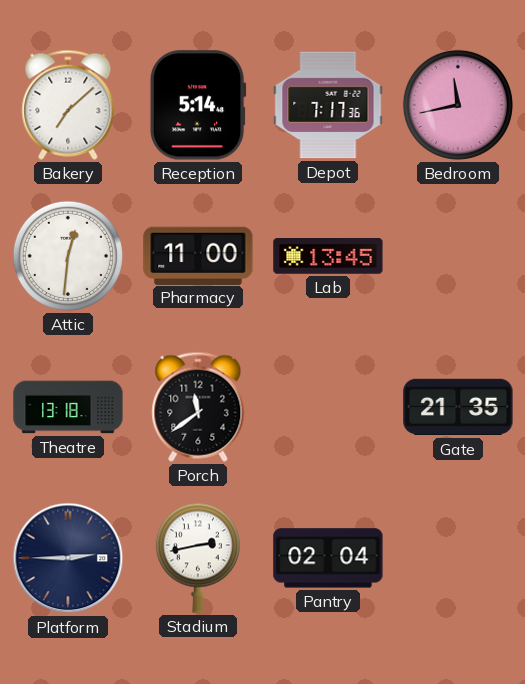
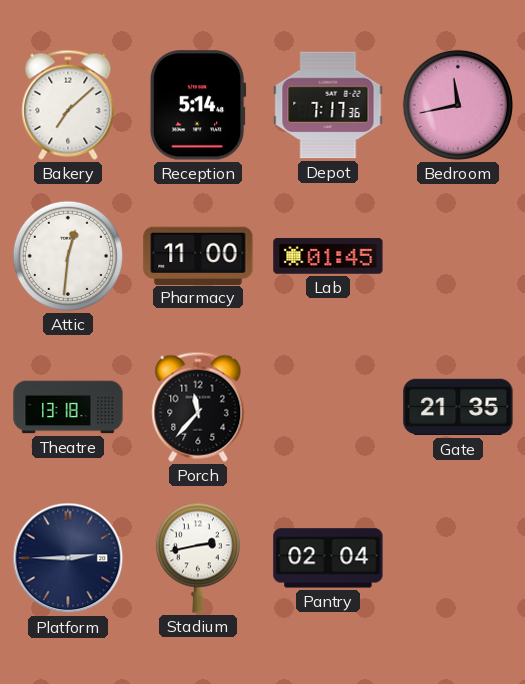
Lab: 13:45 -> 01:45 (328, 256)
Porch: 11:39 -> 11:37 (198, 407)
